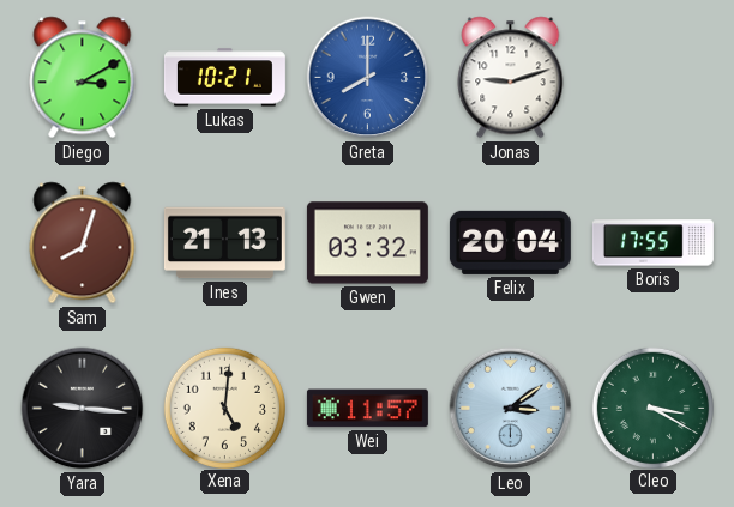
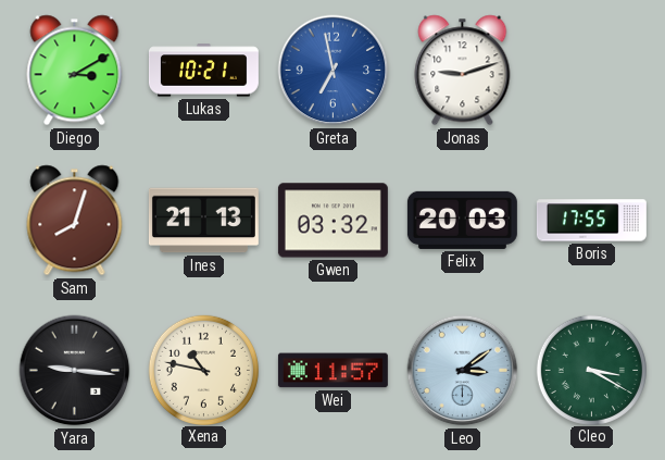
Greta: 8:00 -> 6:58 (334, 71)
Felix: 20:04 -> 20:03 (462, 220)
Xena: 5:01 -> 10:47 (203, 370)
